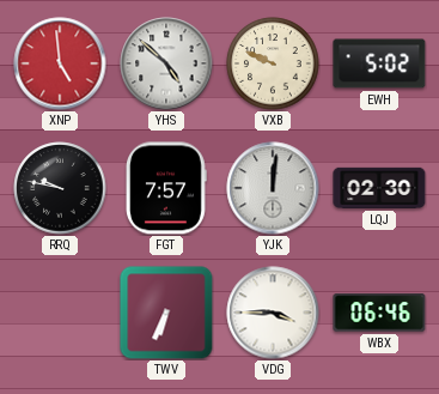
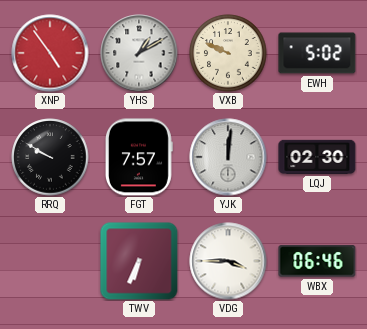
XNP: 4:59 -> 4:54 (50, 53)
YHS: 4:52 -> 1:10 (139, 53)
RRQ: 9:47 -> 9:50 (50, 157)
